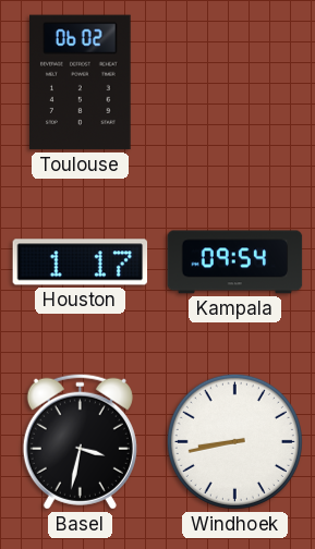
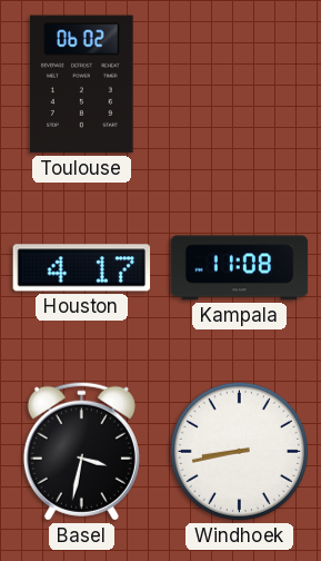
Houston: 1:17 -> 4:17 (82, 268)
Kampala: 09:54 -> 11:08 (240, 268)
